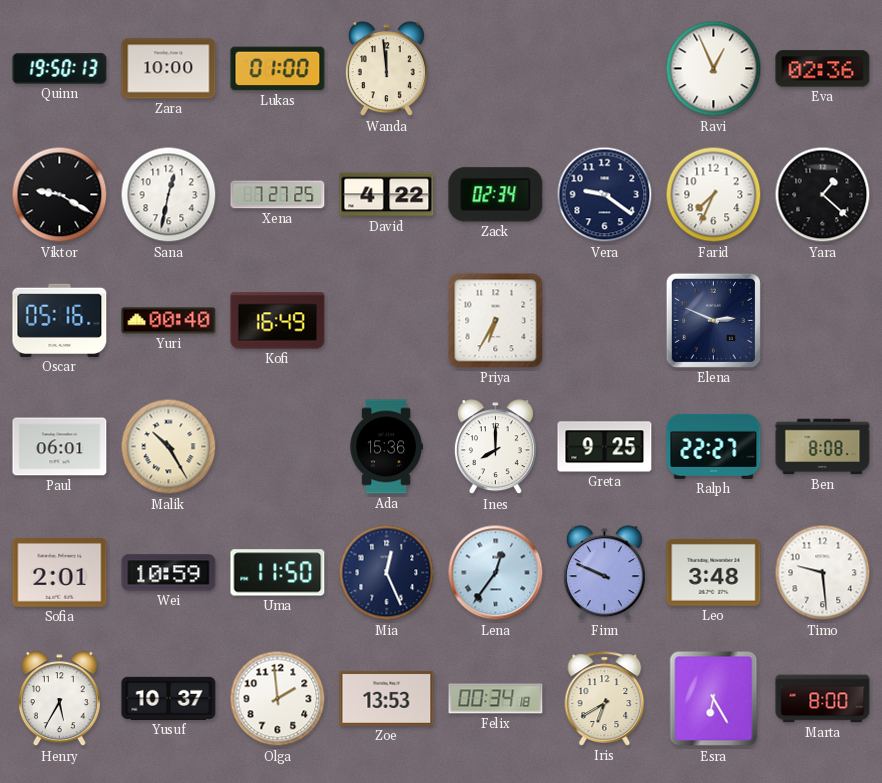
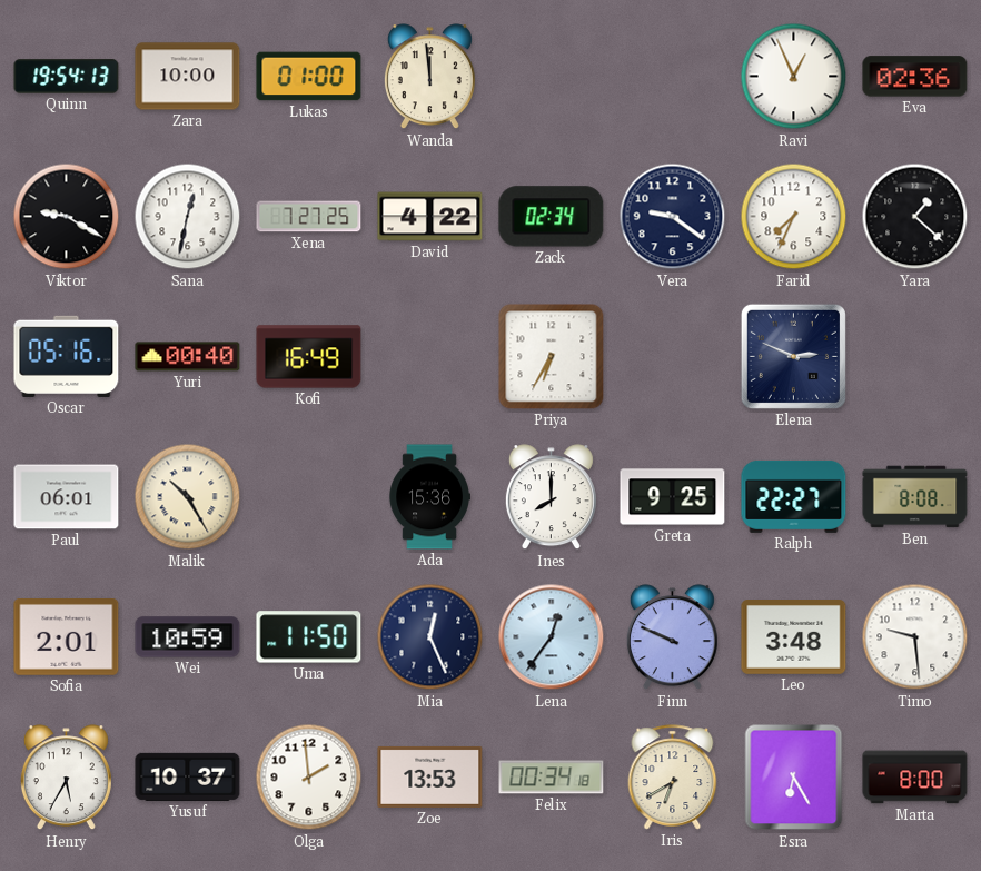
Quinn: 19:50 -> 19:54 (67, 77)
